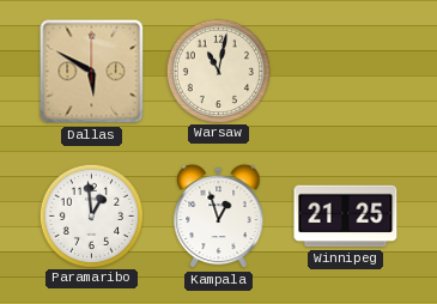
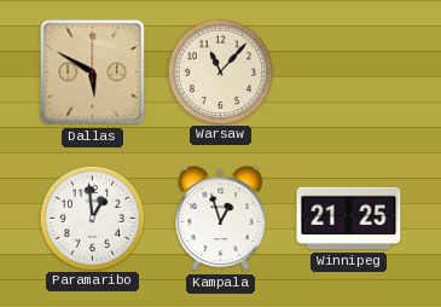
Warsaw: 11:02 -> 11:07 (220, 71)
